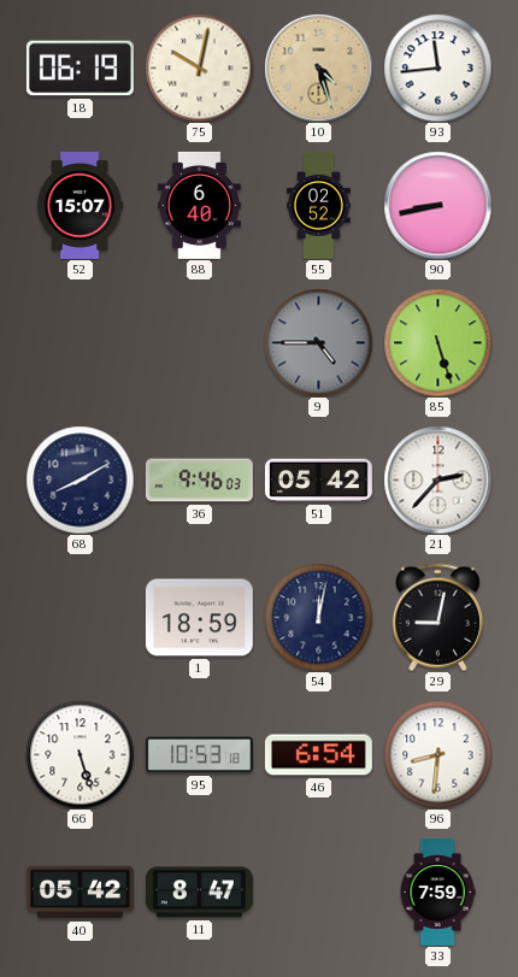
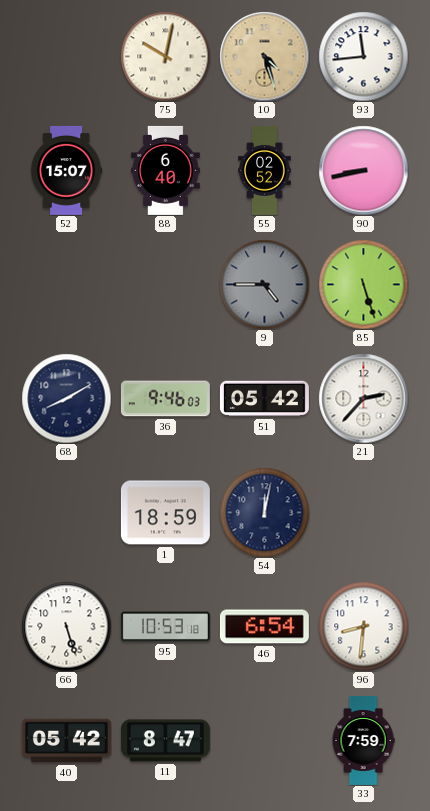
18: 06:19 -> none (80, 69)
29: 9:02 -> none (437, 617)
